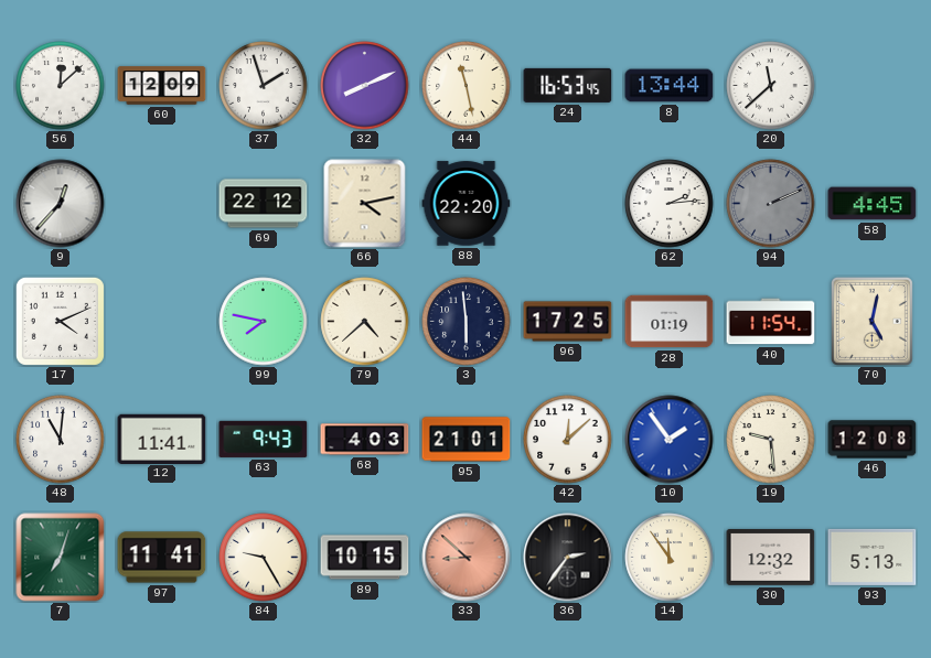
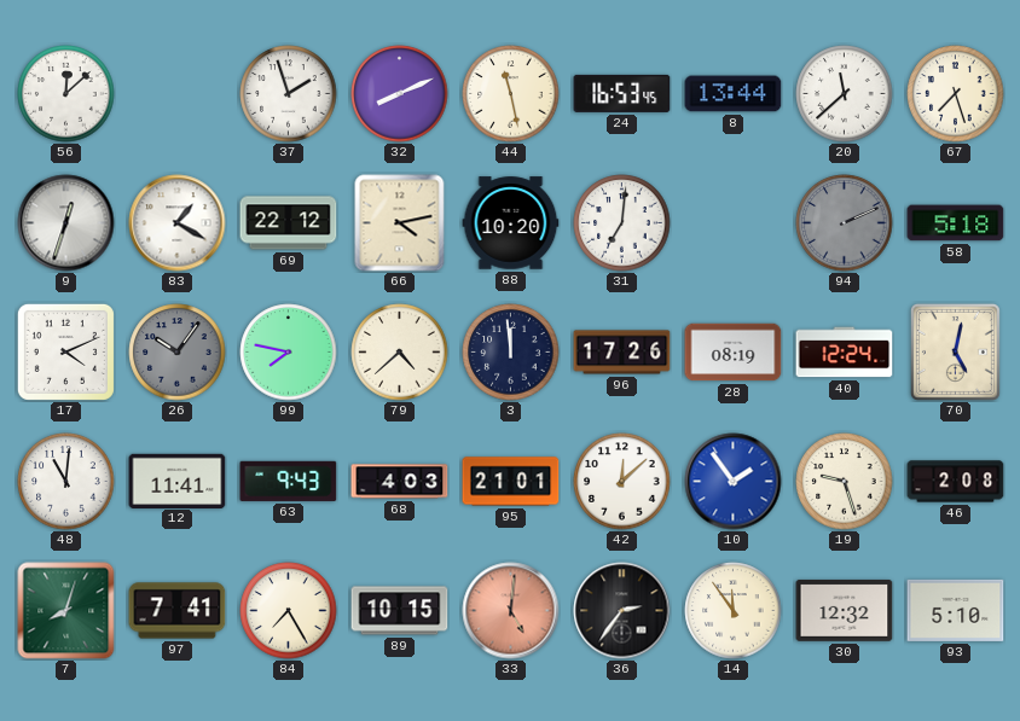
60: 12:09 -> none (162, 86)
67: none -> 7:27 (956, 94)
9: 12:37 -> 12:33 (66, 223)
83: none -> 1:20 (178, 223)
88: 22:20 -> 10:20 (511, 223)
31: none -> 7:01 (622, 223)
62: 2:14 -> none (670, 204)
58: 4:45 -> 5:18 (956, 223)
26: none -> 10:06 (178, 353)
3: 5:59 -> 11:59 (511, 353)
96: 17:25 -> 17:26 (622, 353)
28: 01:19 -> 08:19 (734, 353)
40: 11:54 -> 12:24 (845, 353)
19: 9:29 -> 9:27 (845, 482)
46: 12:08 -> 2:08 (956, 482)
7: 7:03 -> 8:03 (66, 611)
97: 11:41 -> 7:41 (178, 611)
84: 9:25 -> 7:25 (289, 611)
33: 8:52 -> 5:01 (511, 611)
93: 5:13 -> 5:10 (956, 610)
